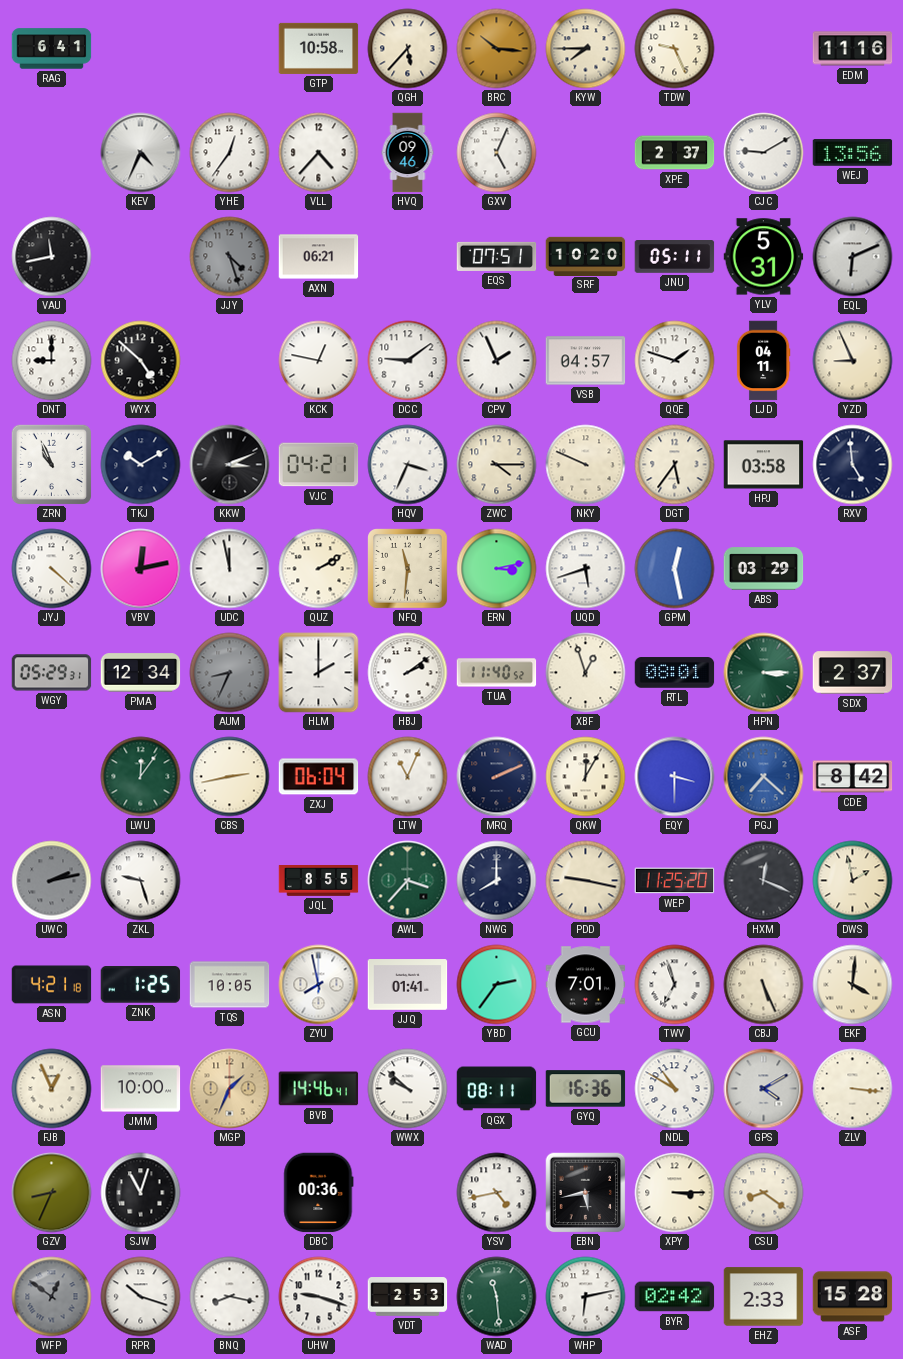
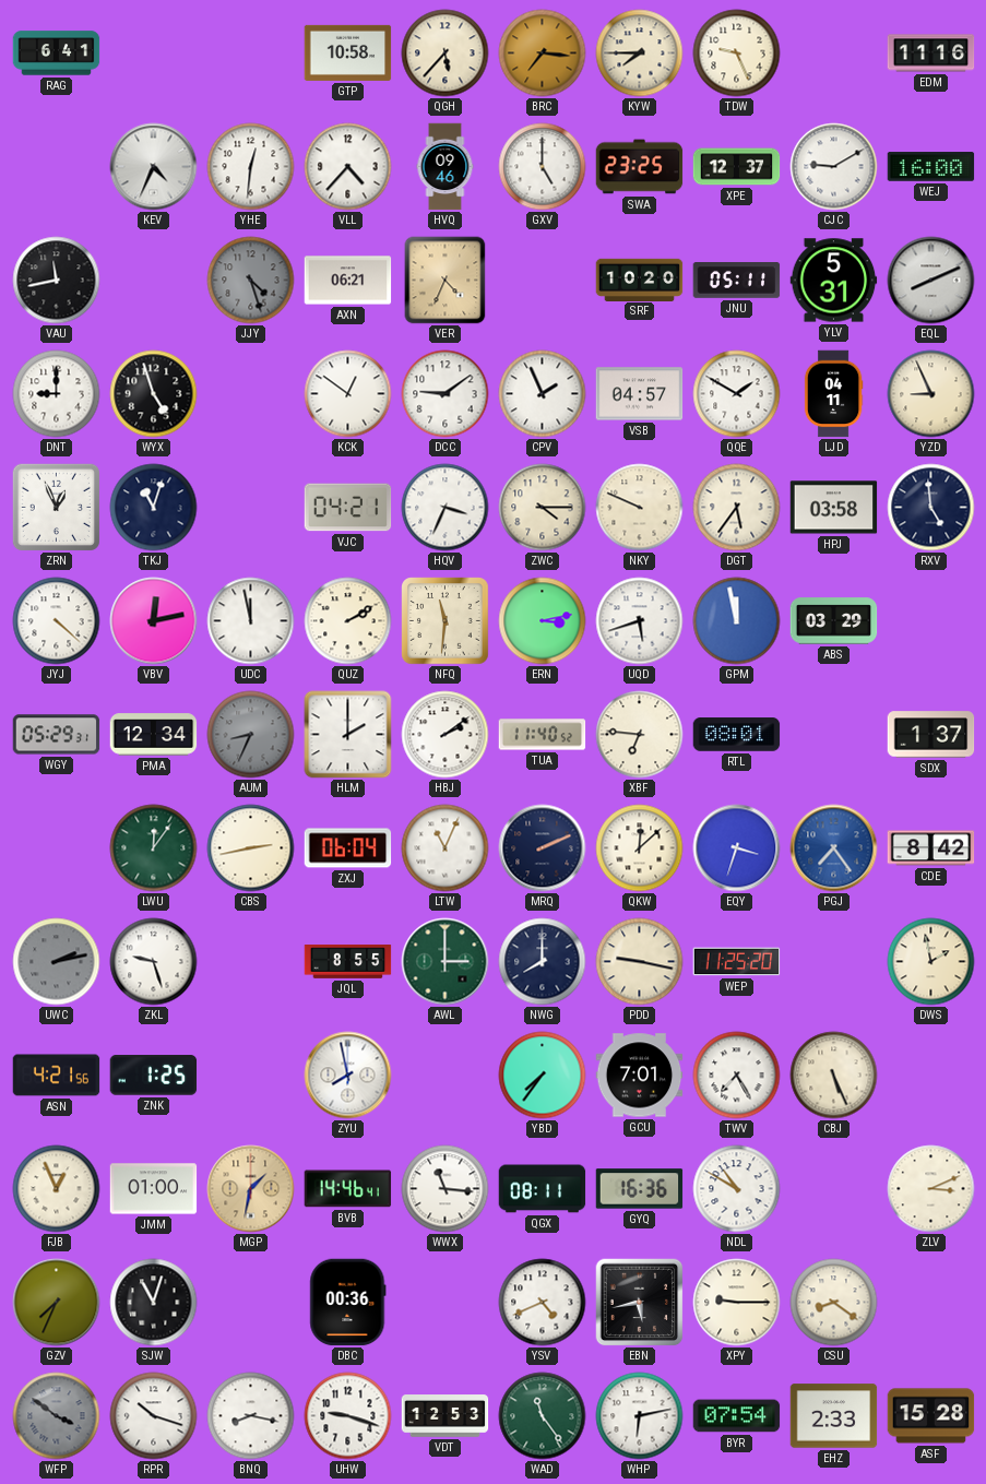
BRC: 10:16 -> 7:16 (543, 54)
YHE: 12:36 -> 12:31 (251, 167)
GXV: 5:04 -> 5:00 (543, 167)
SWA: none -> 23:25 (640, 167)
XPE: 2:37 -> 12:37 (737, 167)
WEJ: 13:56 -> 16:00 (931, 167)
VER: none -> 4:34 (446, 281)
EQS: 07:51 -> none (497, 256)
EQL: 6:11 -> 8:11 (931, 281)
WYX: 4:52 -> 4:57 (154, 394)
KCK: 12:47 -> 12:51 (348, 394)
QQE: 1:48 -> 1:50 (737, 394)
ZRN: 10:56 -> 12:56 (56, 507)
TKJ: 10:10 -> 11:03 (154, 508)
KKW: 3:11 -> none (230, 465)
GPM: 12:28 -> 11:58 (737, 621)
XBF: 12:57 -> 6:46 (640, 735)
HPN: 3:15 -> none (764, 673)
SDX: 2:37 -> 1:37 (931, 735)
QKW: 12:05 -> 12:08 (640, 848)
EQY: 3:30 -> 3:33 (737, 848)
PGJ: 7:22 -> 7:24 (834, 848)
AWL: 3:37 -> 3:00 (446, 962)
HXM: 12:19 -> none (764, 881)
ASN: 4:21:18 -> 4:21:56 (57, 1076)
TQS: 10:05 -> none (230, 985)
JJQ: 01:41 -> none (408, 985)
YBD: 2:36 -> 7:36 (543, 1076)
TWV: 6:57 -> 7:25 (737, 1076)
EKF: 4:01 -> none (853, 985)
JMM: 10:00 -> 01:00 (154, 1189)
MGP: 1:34 -> 1:32 (251, 1189)
WWX: 9:52 -> 11:16 (446, 1189)
GPS: 4:10 -> none (764, 1089)
ZLV: 3:16 -> 3:11 (931, 1189)
GZV: 8:34 -> 7:34 (57, 1303)
YSV: 4:43 -> 4:41 (543, 1303)
XPY: 3:15 -> 9:15 (737, 1303)
WFP: 12:51 -> 3:51 (57, 1416)
VDT: 2:53 -> 12:53 (446, 1416)
WAD: 11:29 -> 11:24 (543, 1416)
BYR: 02:42 -> 07:54 (737, 1416)
